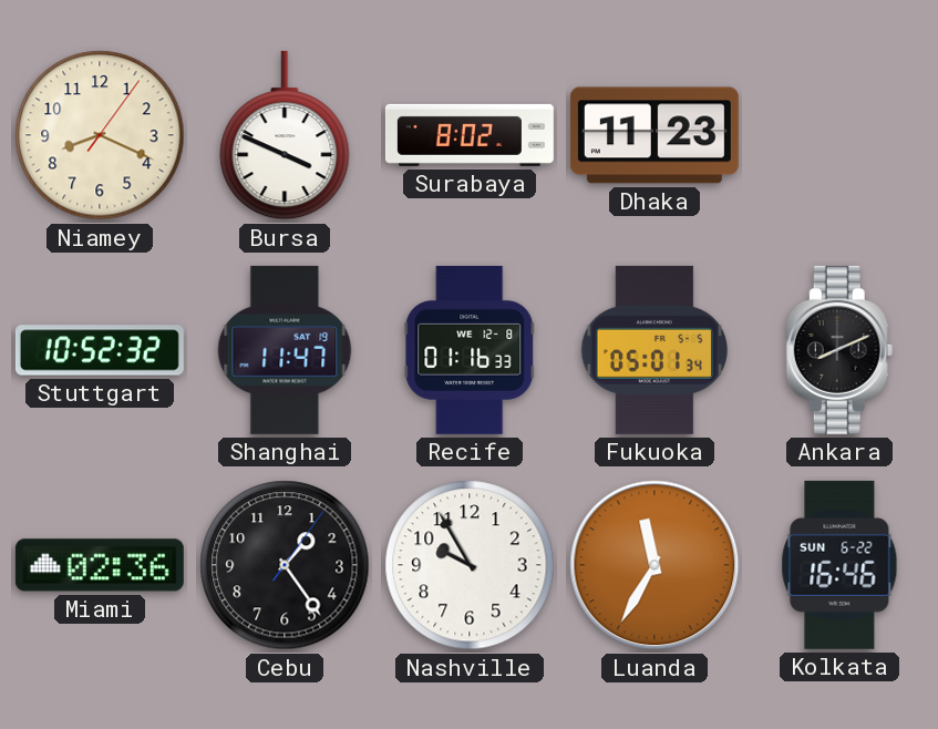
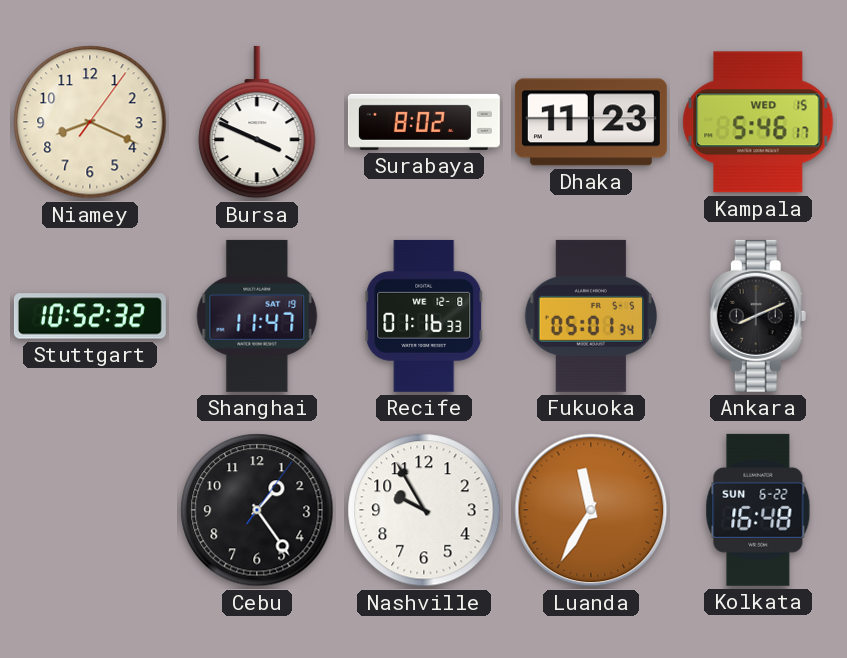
Kampala: none -> 5:46 (758, 122)
Miami: 02:36 -> none (100, 565)
Kolkata: 16:46 -> 16:48 (758, 510)
